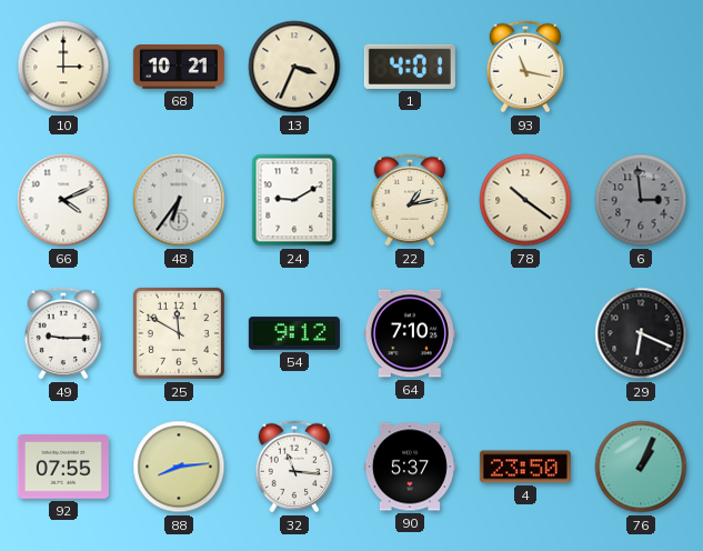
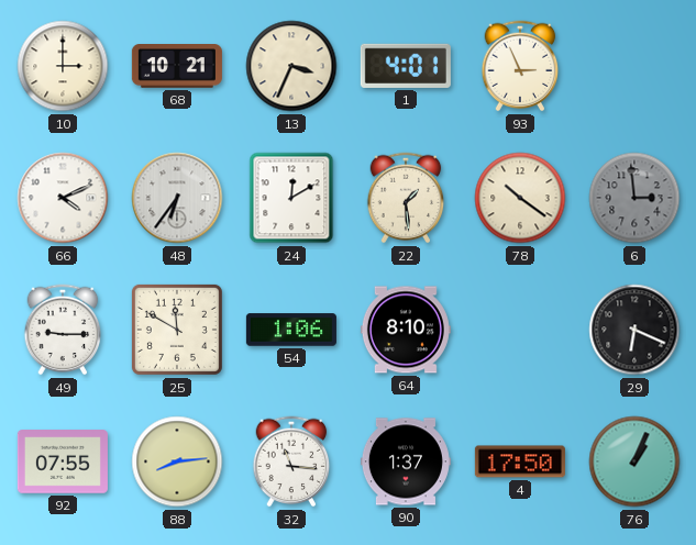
93: 11:17 -> 2:56 (520, 66)
24: 9:10 -> 12:10 (291, 198)
22: 1:13 -> 1:29 (406, 198)
54: 9:12 -> 1:06 (291, 330)
64: 7:10 -> 8:10 (406, 330)
90: 5:37 -> 1:37 (406, 461)
4: 23:50 -> 17:50 (520, 461)
